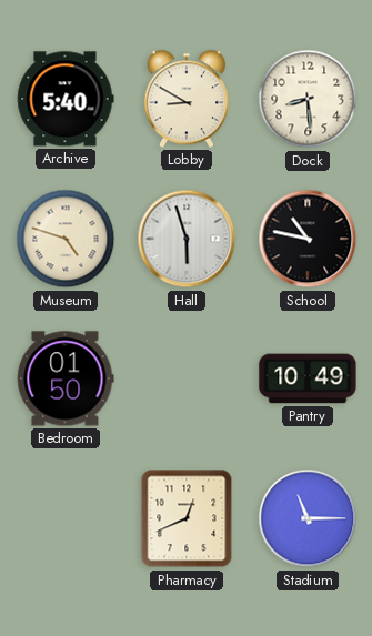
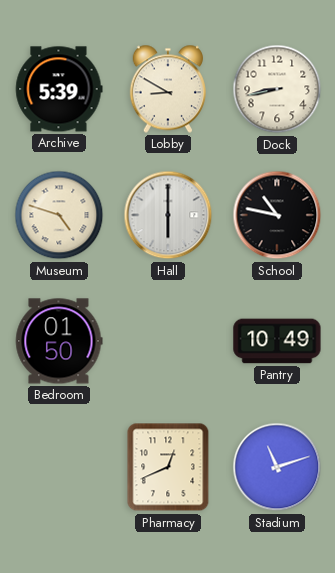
Archive: 5:40 -> 5:39 (59, 89)
Dock: 8:29 -> 8:43 (277, 89)
Hall: 5:57 -> 6:00 (168, 215)
Stadium: 11:15 -> 11:12 (277, 467)
